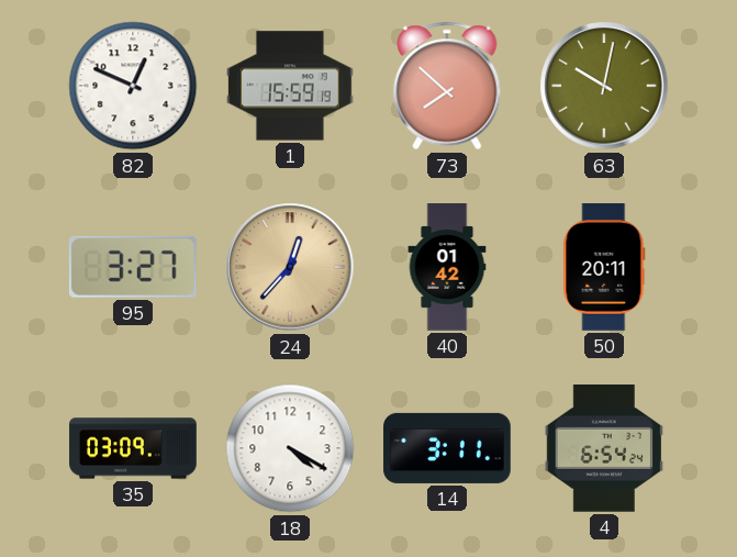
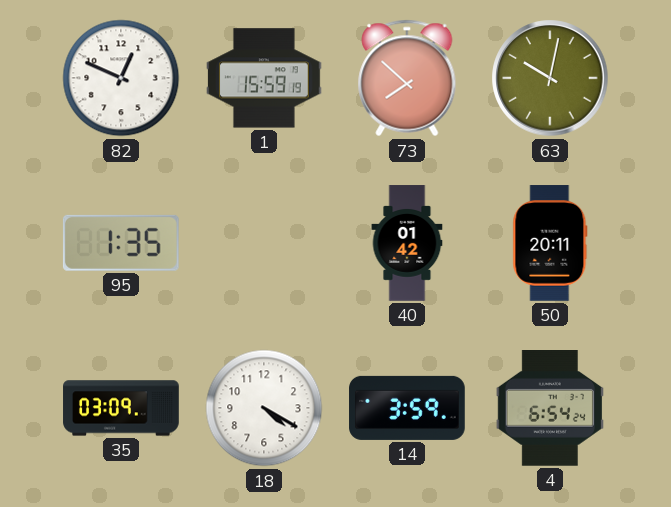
95: 3:27 -> 1:35 (121, 243)
24: 12:37 -> none (290, 267)
14: 3:11 -> 3:59 (407, 408)
